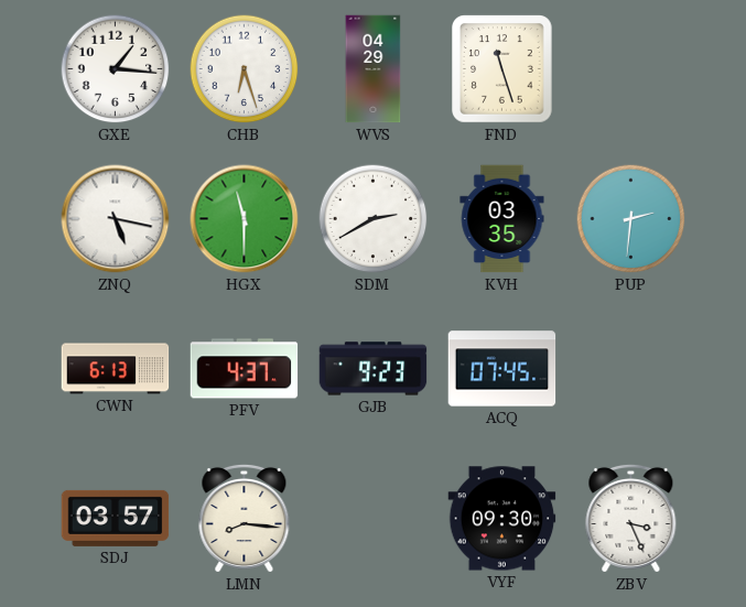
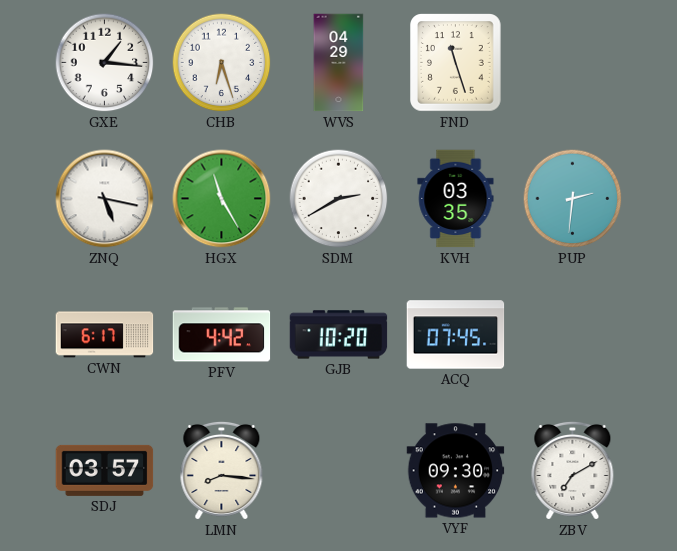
HGX: 11:30 -> 11:25 (222, 199)
CWN: 6:13 -> 6:17 (105, 335)
PFV: 4:37 -> 4:42 (222, 335)
GJB: 9:23 -> 10:20 (339, 335)
ZBV: 3:26 -> 7:10 (573, 470)
